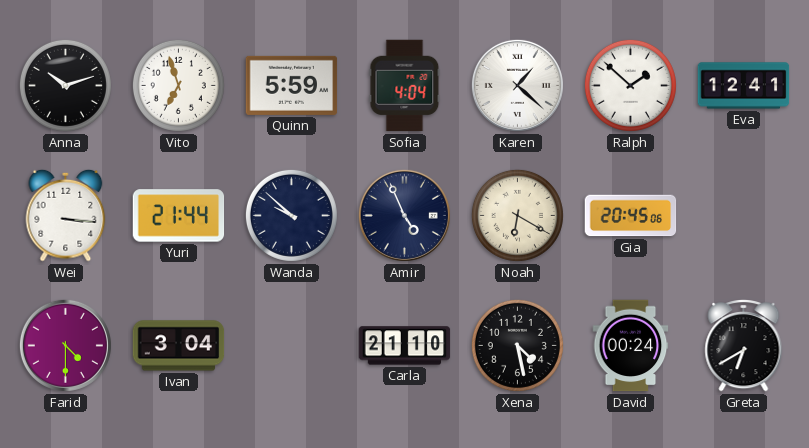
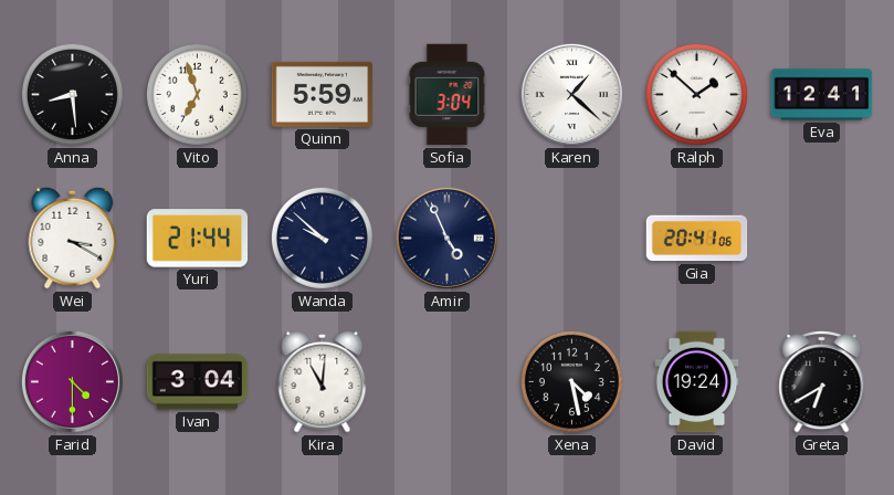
Anna: 10:12 -> 8:29 (72, 94)
Sofia: 4:04 -> 3:04 (448, 95)
Wei: 3:16 -> 3:20 (73, 238)
Noah: 6:20 -> none (517, 215)
Gia: 20:45 -> 20:41 (697, 239)
Kira: none -> 11:01 (323, 381)
Carla: 21:10 -> none (405, 346)
David: 00:24 -> 19:24 (697, 382)
